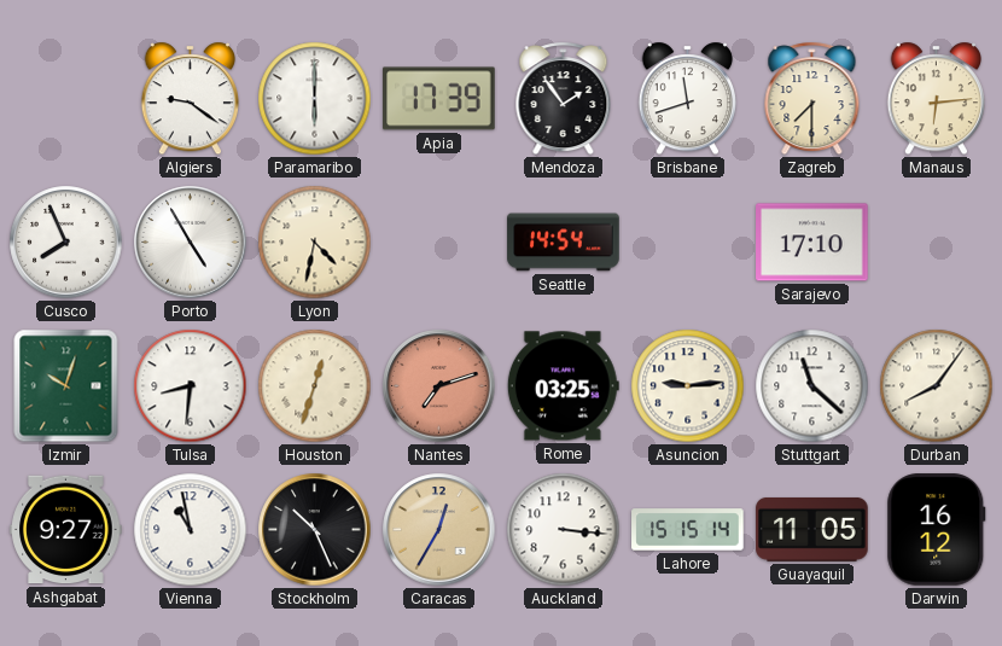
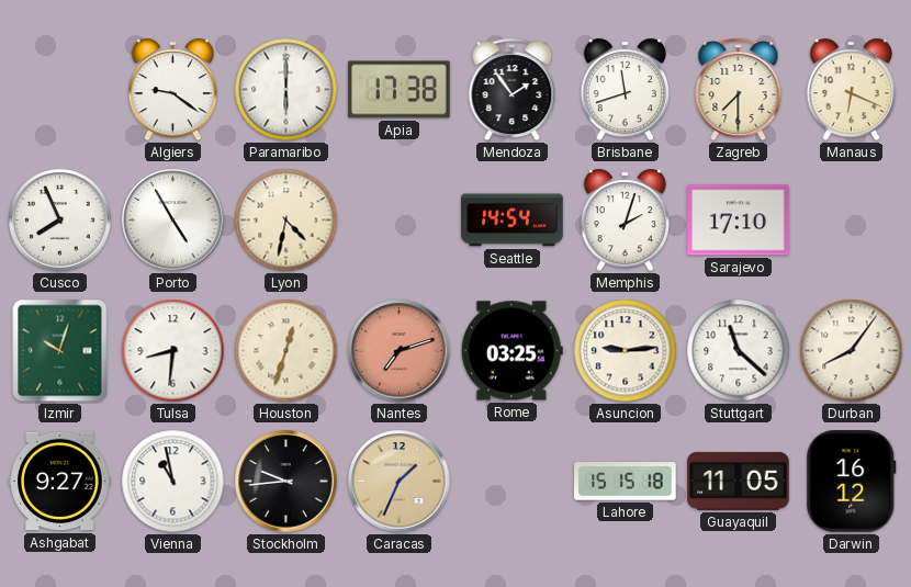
Apia: 17:39 -> 17:38 (400, 90)
Manaus: 6:14 -> 6:19 (851, 90)
Memphis: none -> 2:03 (625, 221)
Stockholm: 10:26 -> 9:44 (286, 482)
Caracas: 12:35 -> 1:34 (400, 482)
Auckland: 3:16 -> none (564, 530)
Lahore: 15:15:14 -> 15:15:18 (626, 482)
